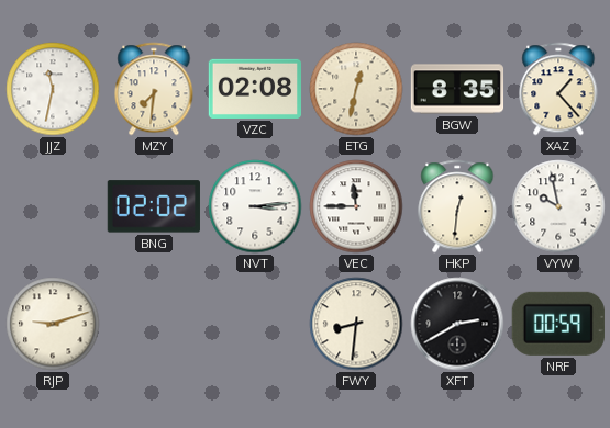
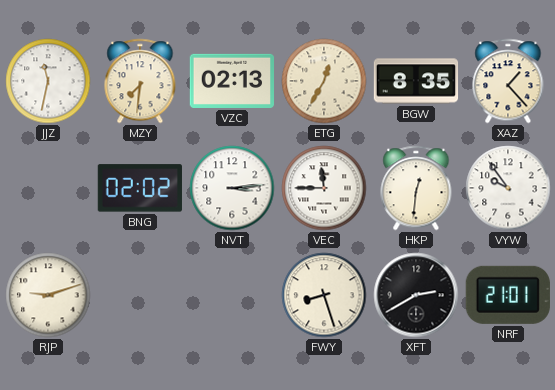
VZC: 02:08 -> 02:13 (232, 81)
ETG: 12:32 -> 12:35 (324, 81)
VYW: 9:58 -> 9:54 (508, 188)
FWY: 8:31 -> 8:27 (324, 295)
NRF: 00:59 -> 21:01 (508, 295)
